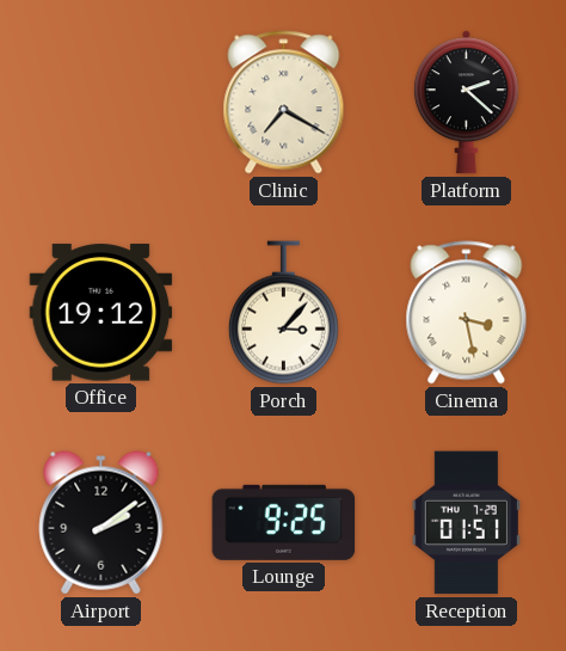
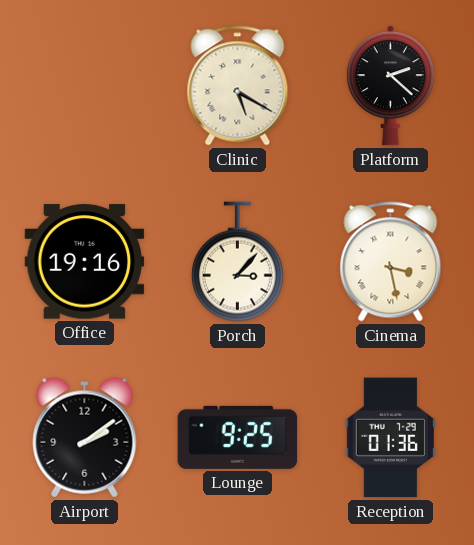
Clinic: 7:20 -> 5:20 (238, 86)
Office: 19:12 -> 19:16 (85, 262)
Reception: 01:51 -> 01:36 (390, 438)
